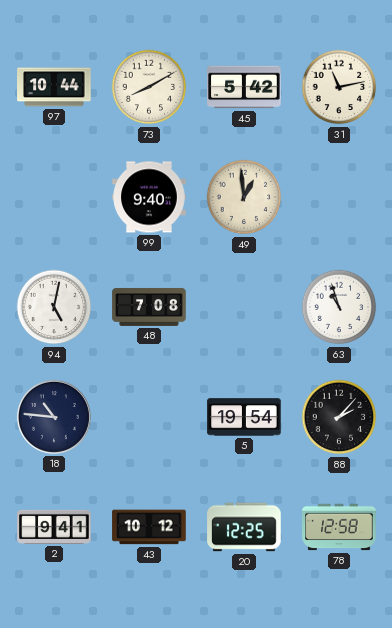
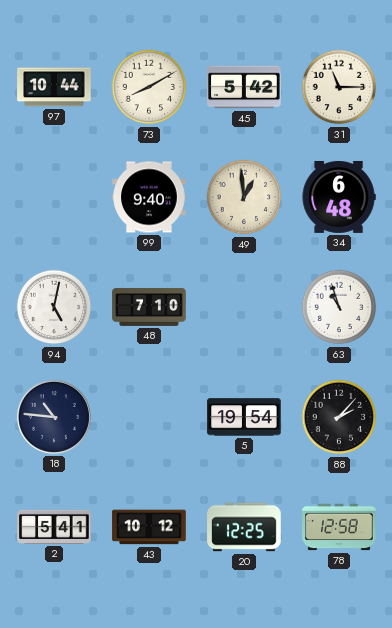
31: 11:13 -> 11:15 (339, 87)
34: none -> 6:48 (339, 197)
48: 7:08 -> 7:10 (149, 307)
2: 9:41 -> 5:41 (54, 527)
